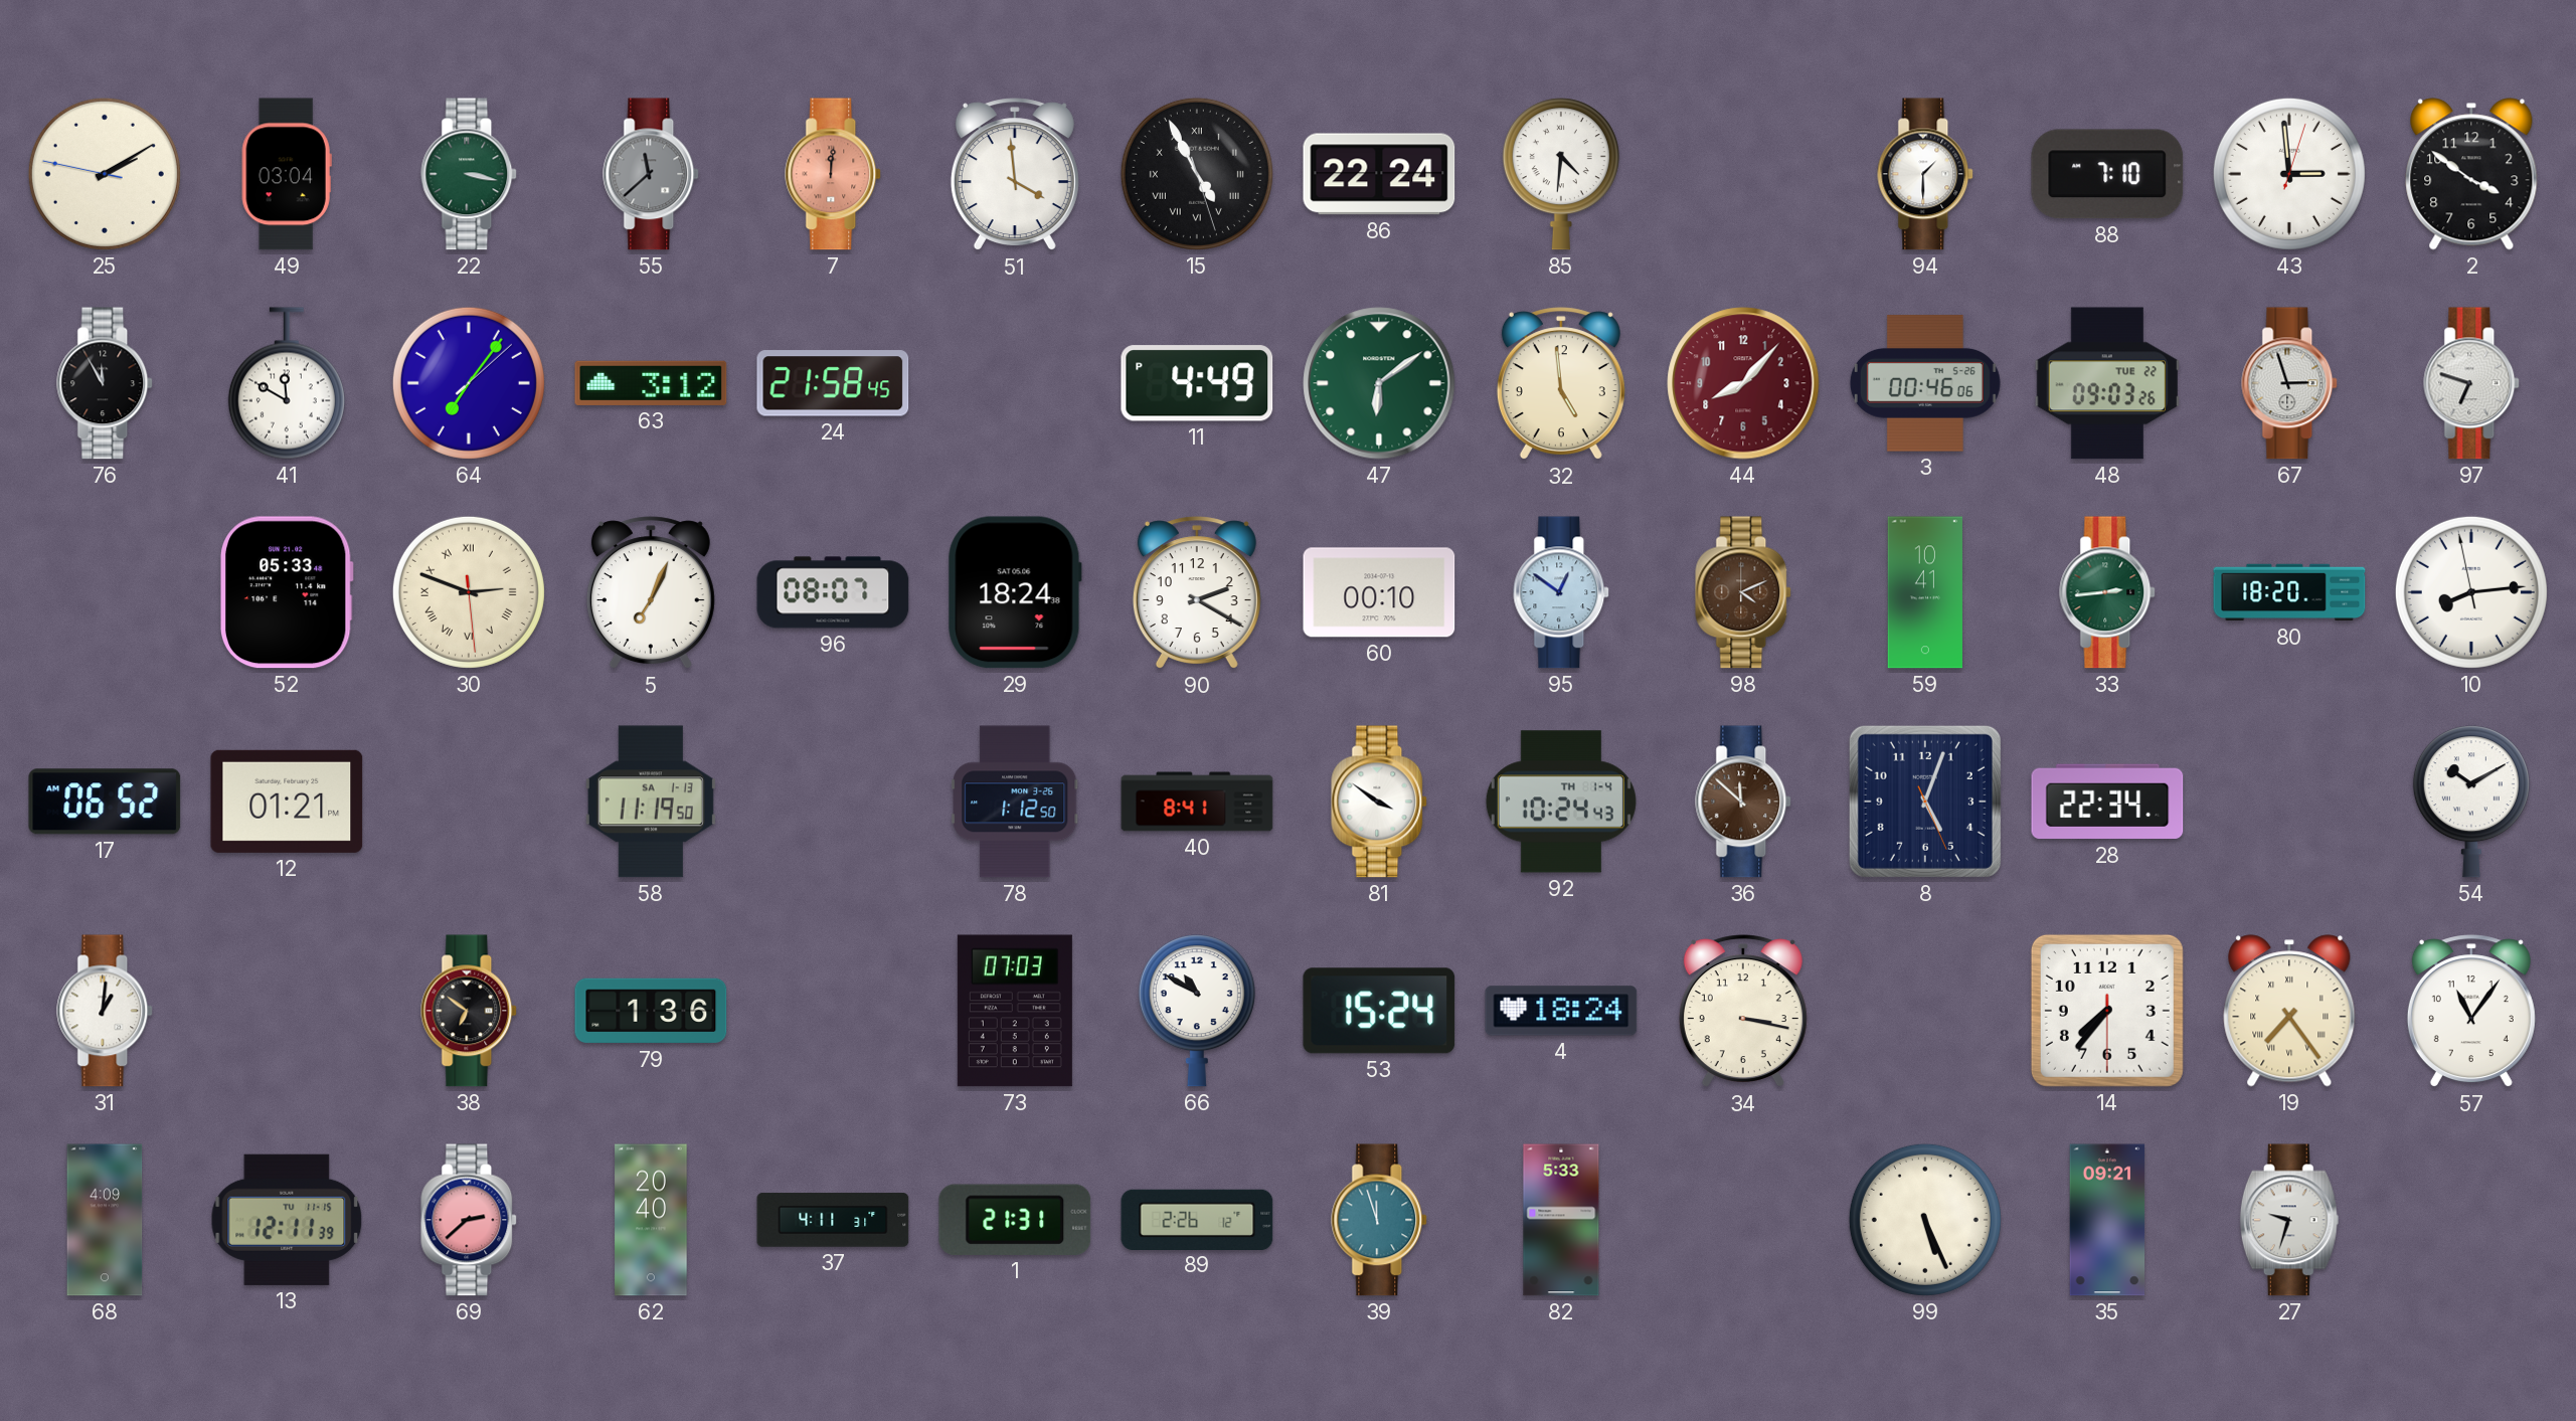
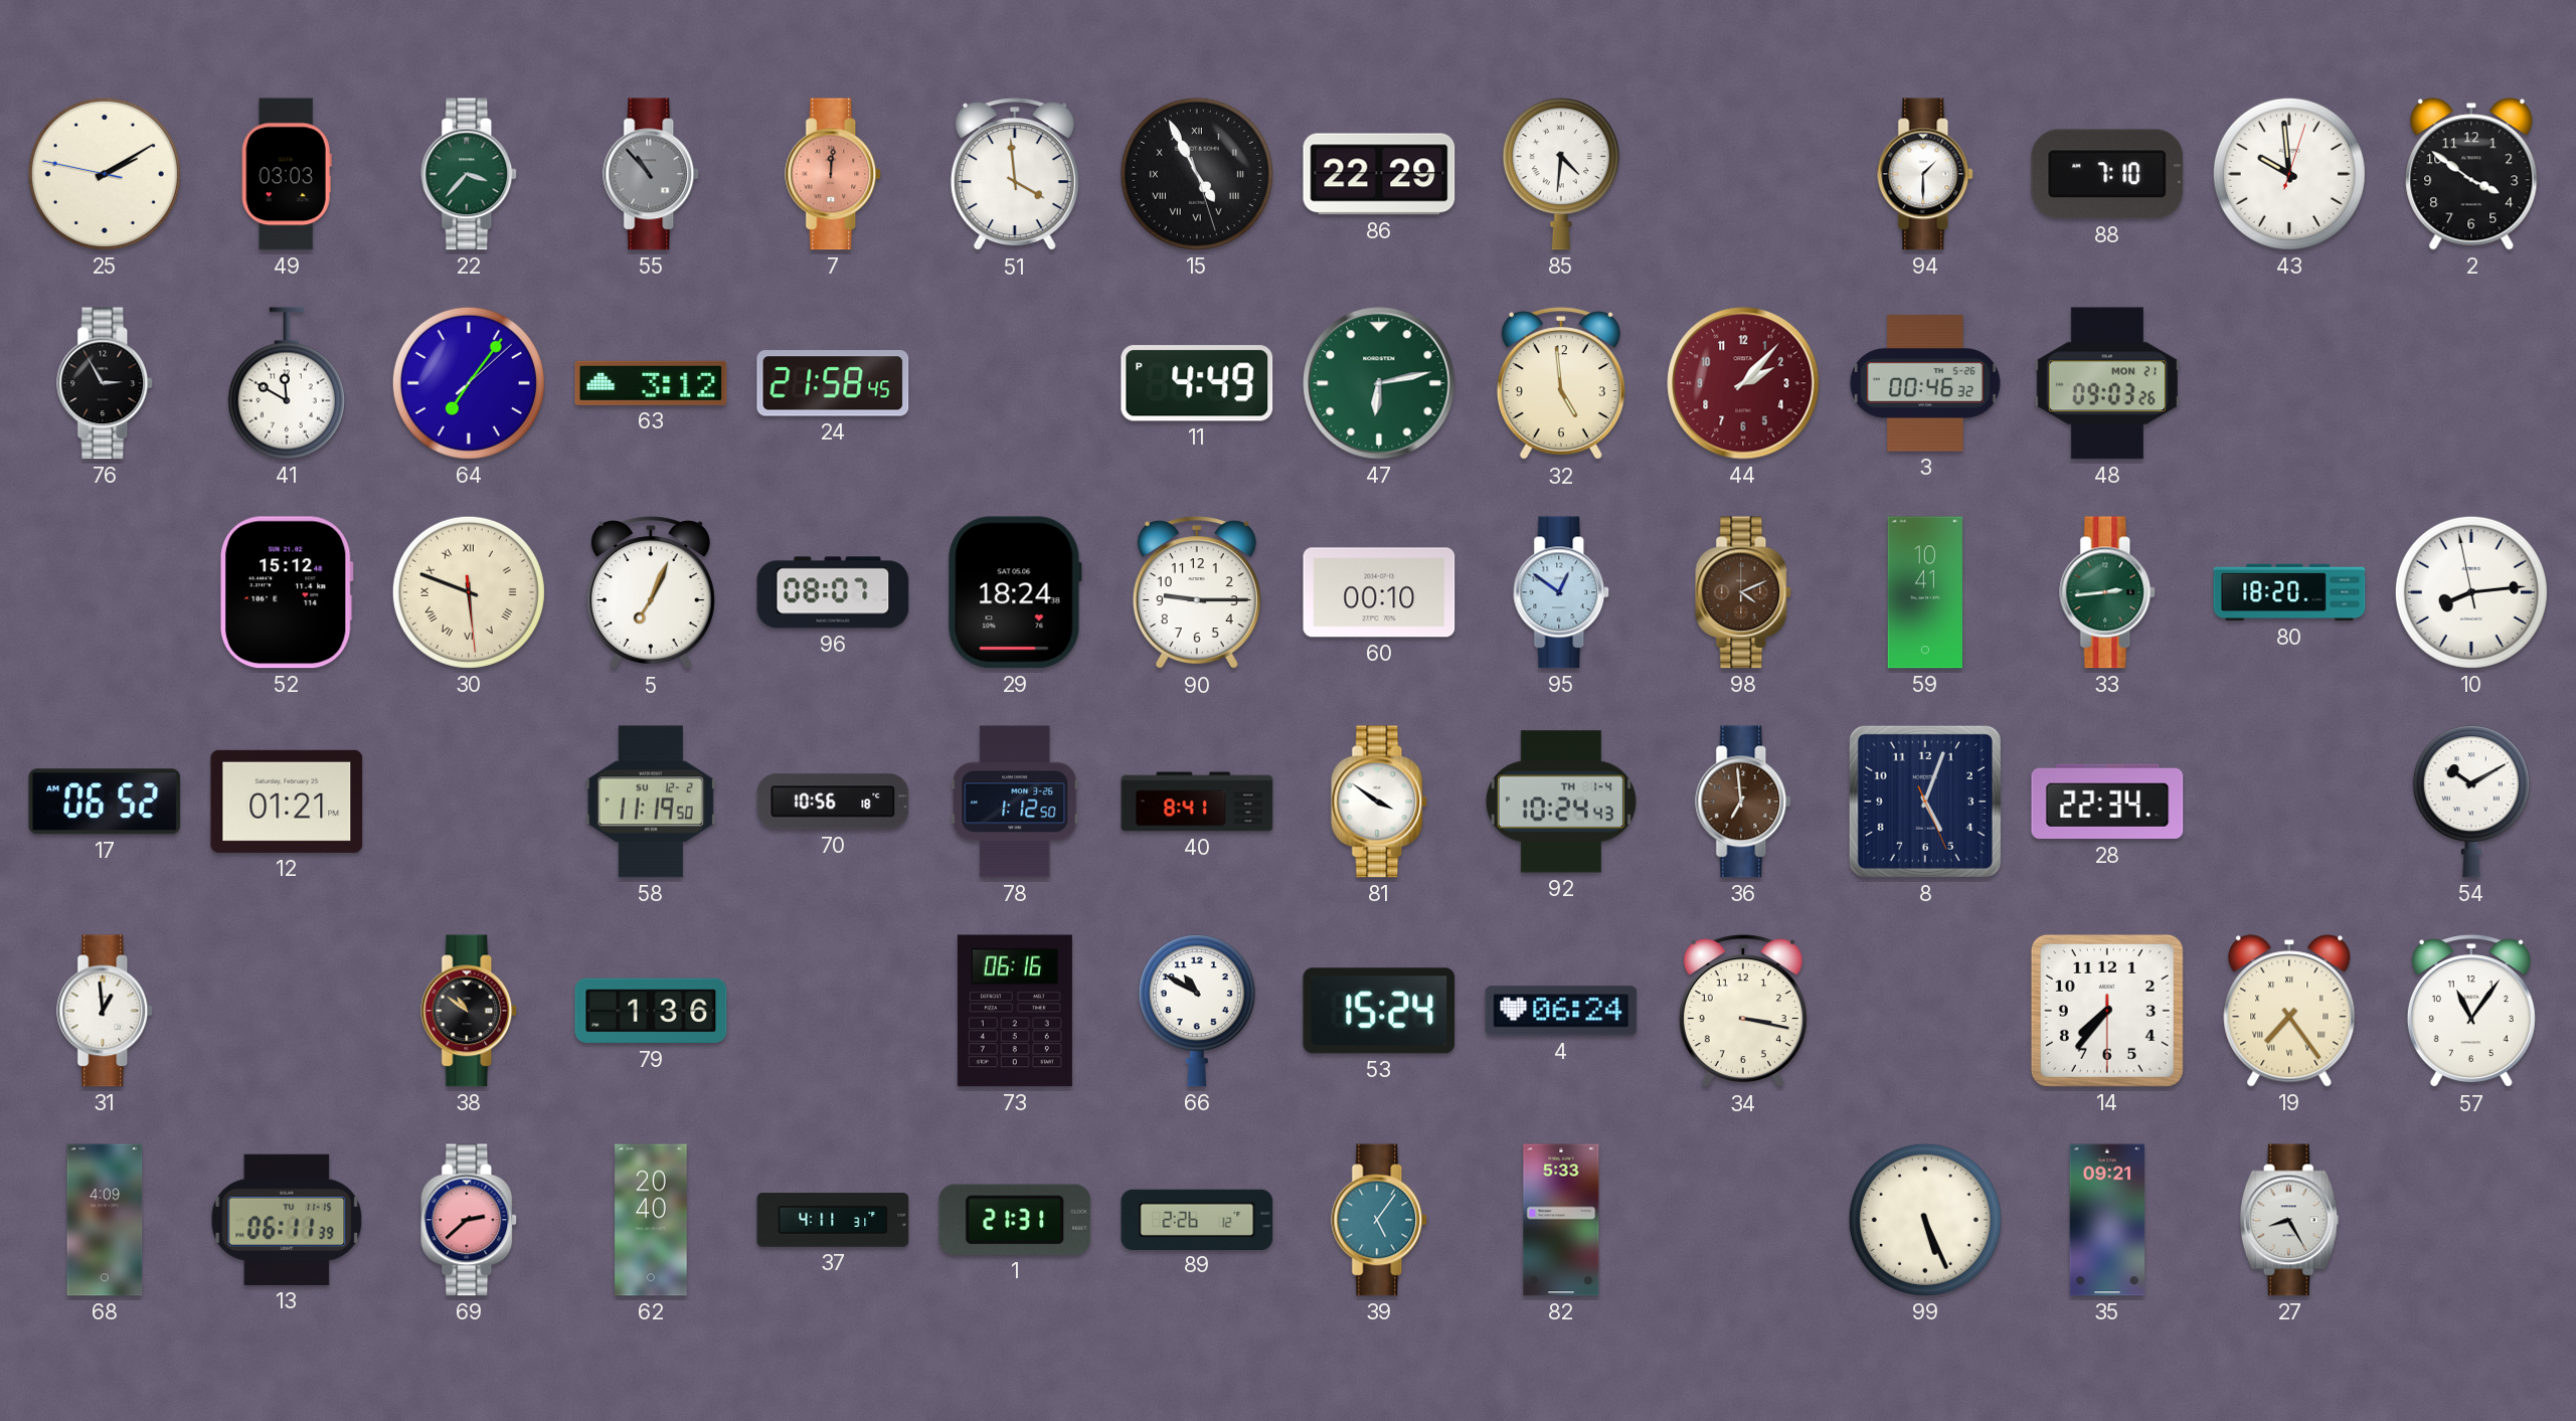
49: 03:04 -> 03:03 (287, 174)
22: 3:17 -> 3:37 (470, 174)
55: 11:38 -> 10:53 (652, 174)
86: 22:24 -> 22:29 (1379, 174)
43: 2:59 -> 9:59 (2289, 174)
76: 11:55 -> 2:55 (106, 383)
47: 6:09 -> 6:13 (1379, 383)
44: 8:07 -> 2:07 (1743, 383)
3: 00:46:06 -> 00:46:32 (1925, 383)
48 date: TUE 22 -> MON 21 (2107, 383)
67: 2:57 -> none (2290, 383)
97: 6:48 -> none (2472, 383)
52: 05:33 -> 15:12 (287, 592)
30: 2:48 -> 5:48 (469, 592)
90: 2:20 -> 9:15 (1197, 593)
58 date: SA 1-13 -> SU 12-2 (651, 802)
70: none -> 10:56 (833, 802)
36: 11:52 -> 6:59 (1744, 802)
31: 1:01 -> 12:59 (106, 1011)
38: 6:51 -> 10:51 (470, 1011)
73: 07:03 -> 06:16 (1015, 1011)
4: 18:24 -> 06:24 (1561, 1011)
13: 12:11 -> 06:11 (287, 1220)
39: 11:57 -> 5:06 (1380, 1220)
27: 9:33 -> 8:25 (2289, 1220)
